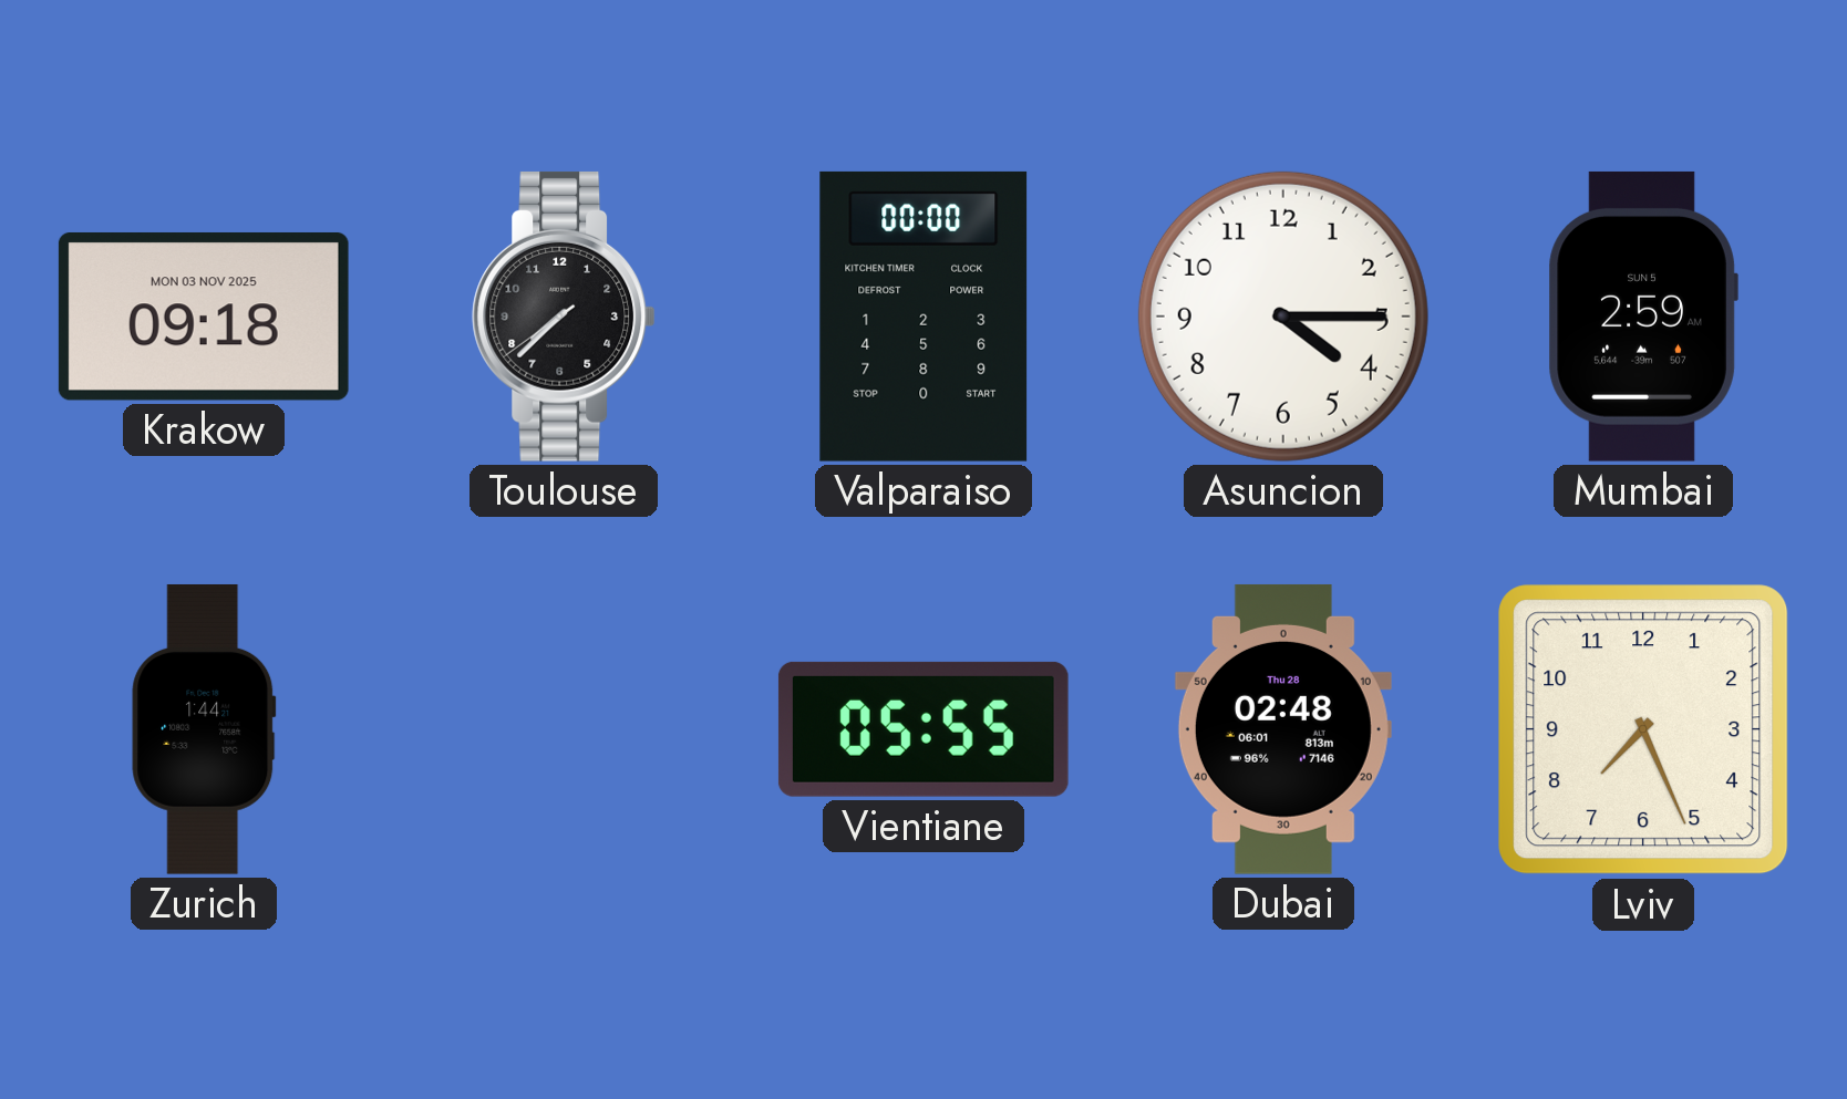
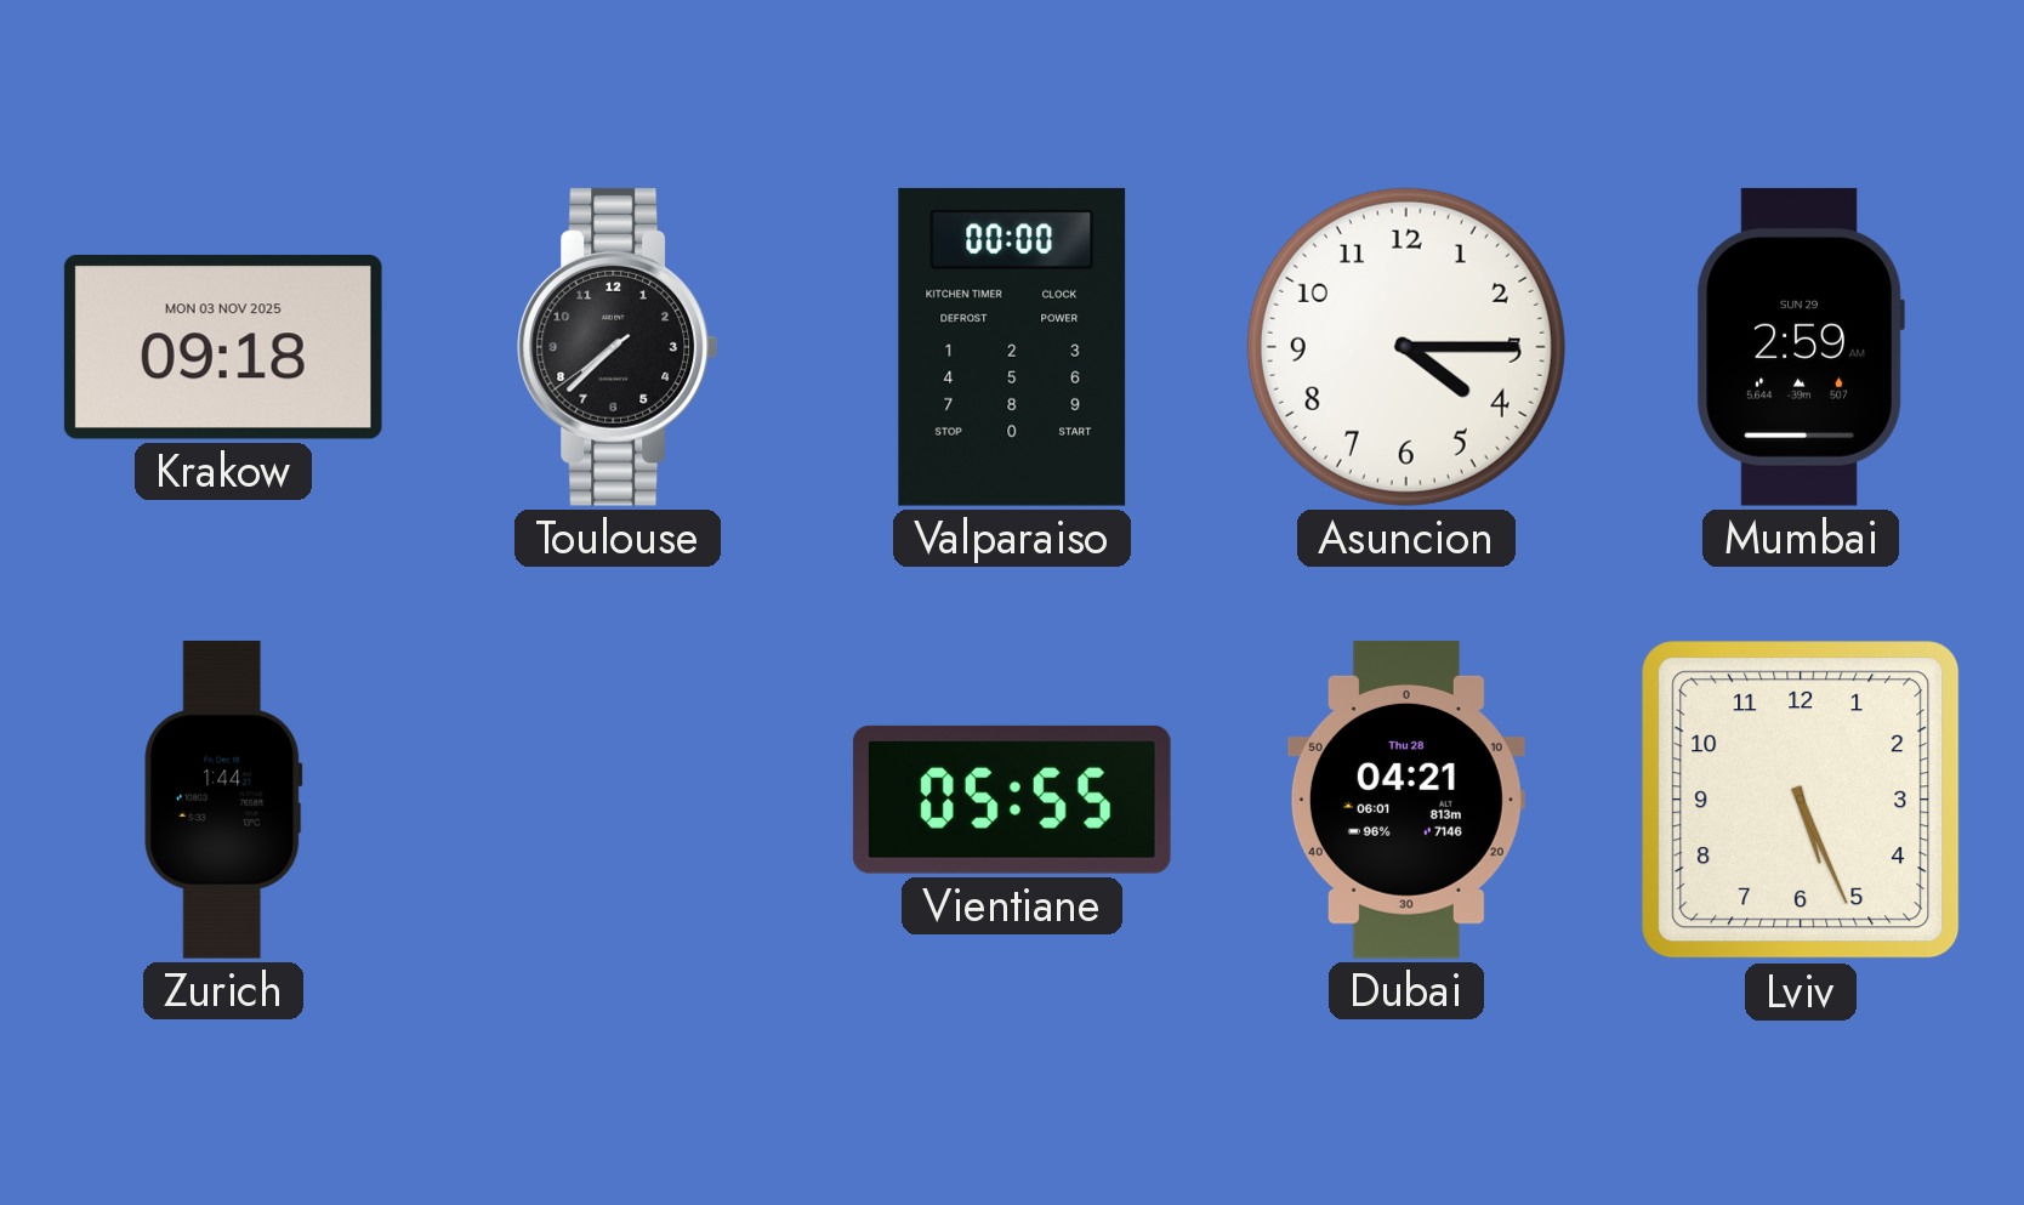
Mumbai date: SUN 5 -> SUN 29 (1801, 347)
Dubai: 02:48 -> 04:21 (1406, 800)
Lviv: 7:26 -> 5:26 (1801, 800)
